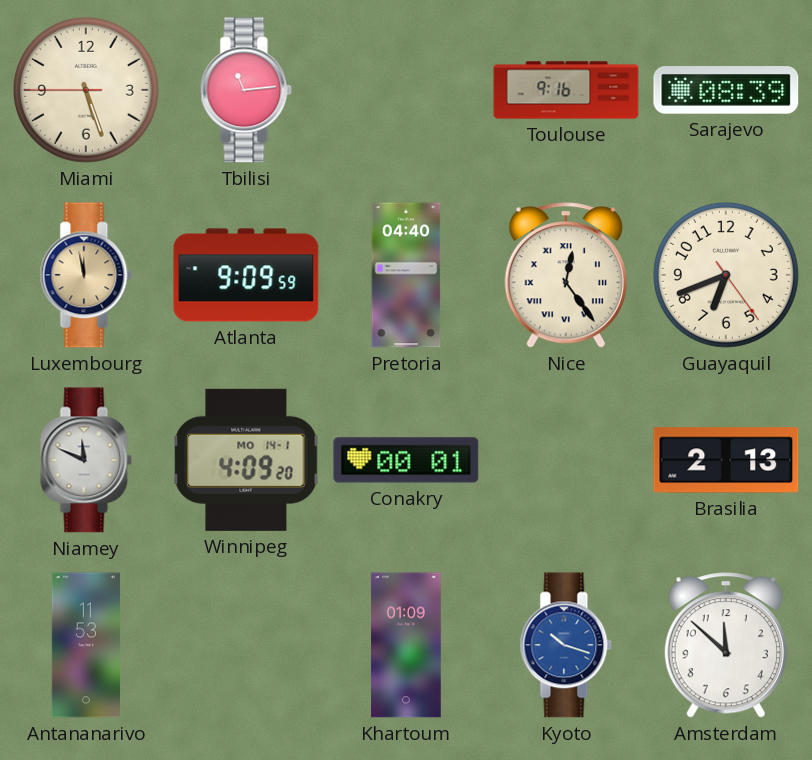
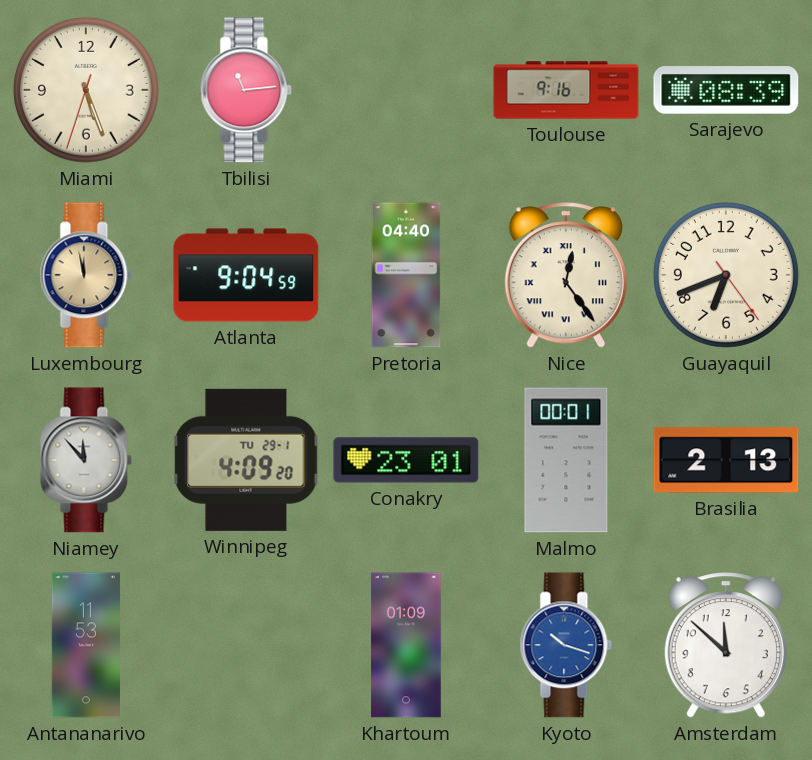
Miami: 5:26:45 -> 5:26:33 (86, 90)
Atlanta: 9:09 -> 9:04 (246, 275)
Niamey: 11:49 -> 11:53 (86, 460)
Winnipeg date: MO 14-1 -> TU 29-1 (246, 460)
Conakry: 00:01 -> 23:01 (406, 460)
Malmo: none -> 00:01 (566, 460)
